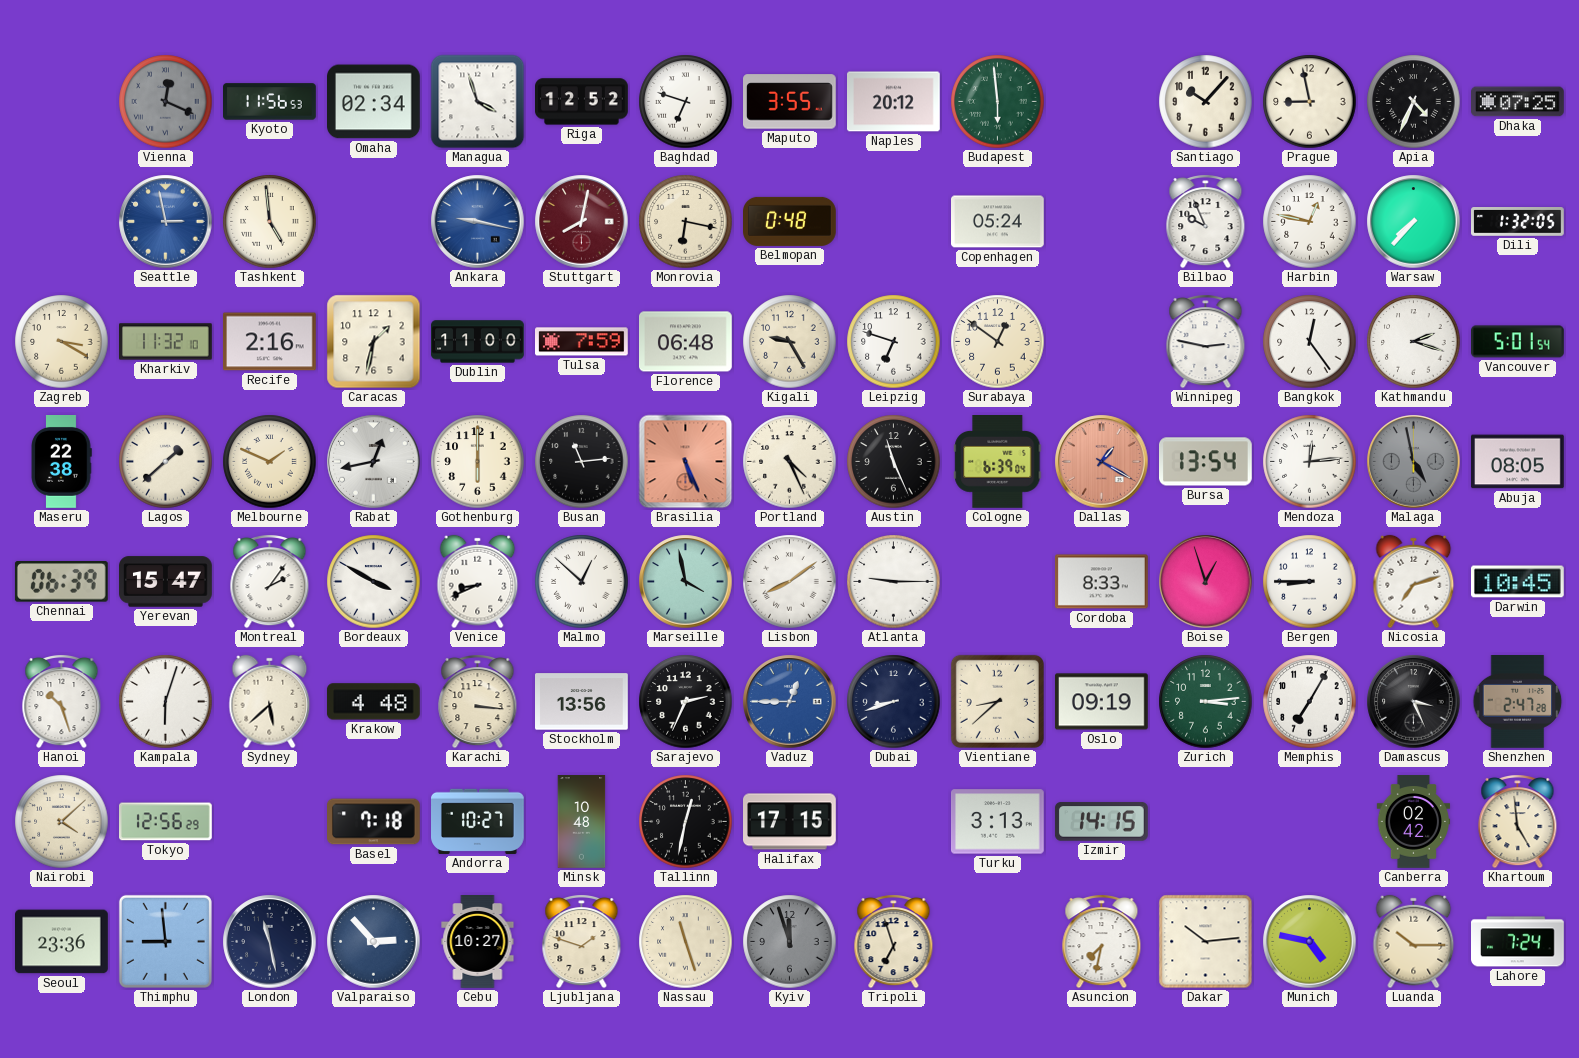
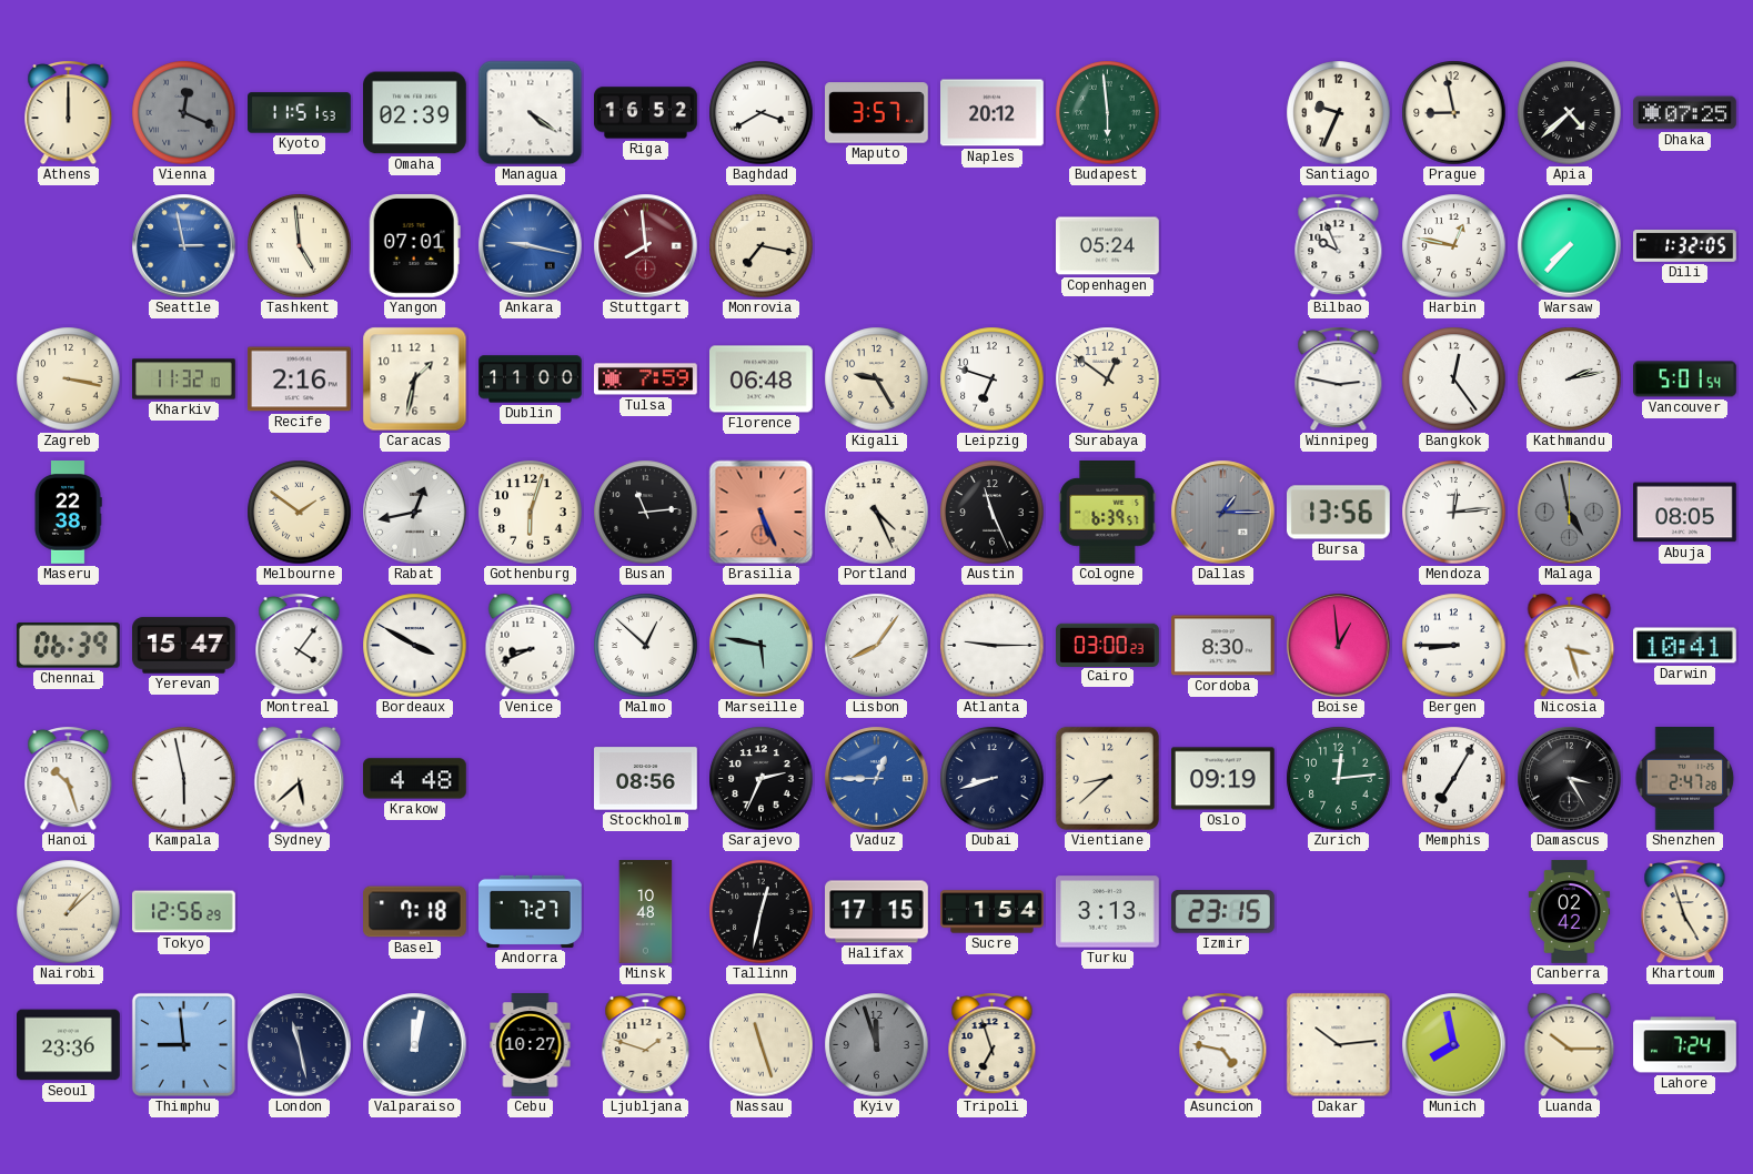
Athens: none -> 12:00 (69, 113)
Kyoto: 11:56 -> 11:51 (300, 113)
Omaha: 02:34 -> 02:39 (415, 113)
Managua: 3:57 -> 4:21 (531, 113)
Riga: 12:52 -> 16:52 (646, 113)
Baghdad: 6:48 -> 3:40 (762, 113)
Maputo: 3:55 -> 3:57 (877, 113)
Santiago: 10:07 -> 9:34 (1339, 113)
Apia: 4:34 -> 4:38 (1570, 113)
Yangon: none -> 07:01 (414, 245)
Stuttgart: 8:02 -> 7:59 (646, 246)
Monrovia: 6:17 -> 7:17 (762, 246)
Belmopan: 0:48 -> none (790, 221)
Zagreb: 3:20 -> 3:17 (69, 379)
Kathmandu: 2:18 -> 2:13 (1570, 379)
Lagos: 1:38 -> none (166, 462)
Melbourne: 1:49 -> 1:51 (300, 513)
Gothenburg: 6:00 -> 6:03 (531, 513)
Cologne: 6:39:04 -> 6:39:57 (1108, 513)
Dallas: 1:20 -> 1:15 (1223, 513)
Dallas dial: salmon -> grey (1223, 513)
Bursa: 13:54 -> 13:56 (1339, 513)
Montreal: 2:06 -> 4:06 (300, 646)
Marseille: 3:58 -> 5:47 (762, 646)
Lisbon: 8:09 -> 8:06 (877, 646)
Cairo: none -> 03:00 (1108, 645)
Cordoba: 8:33 -> 8:30 (1223, 646)
Boise: 12:57 -> 12:59 (1339, 646)
Nicosia: 7:12 -> 3:27 (1570, 646)
Darwin: 10:45 -> 10:41 (1685, 646)
Kampala: 6:03 -> 5:58 (184, 779)
Karachi: 3:16 -> none (478, 702)
Stockholm: 13:56 -> 08:56 (646, 779)
Zurich: 3:14 -> 12:14 (1339, 779)
Damascus: 3:26 -> 3:25 (1570, 779)
Nairobi: 4:08 -> 1:08 (69, 912)
Andorra: 10:27 -> 7:27 (531, 911)
Sucre: none -> 1:54 (993, 912)
Izmir: 14:15 -> 23:15 (1222, 912)
Khartoum: 4:59 -> 4:57 (1685, 912)
Valparaiso: 2:53 -> 12:02 (415, 1045)
Asuncion: 7:32 -> 4:47 (1223, 1045)
Munich: 4:47 -> 7:58 (1454, 1045)
